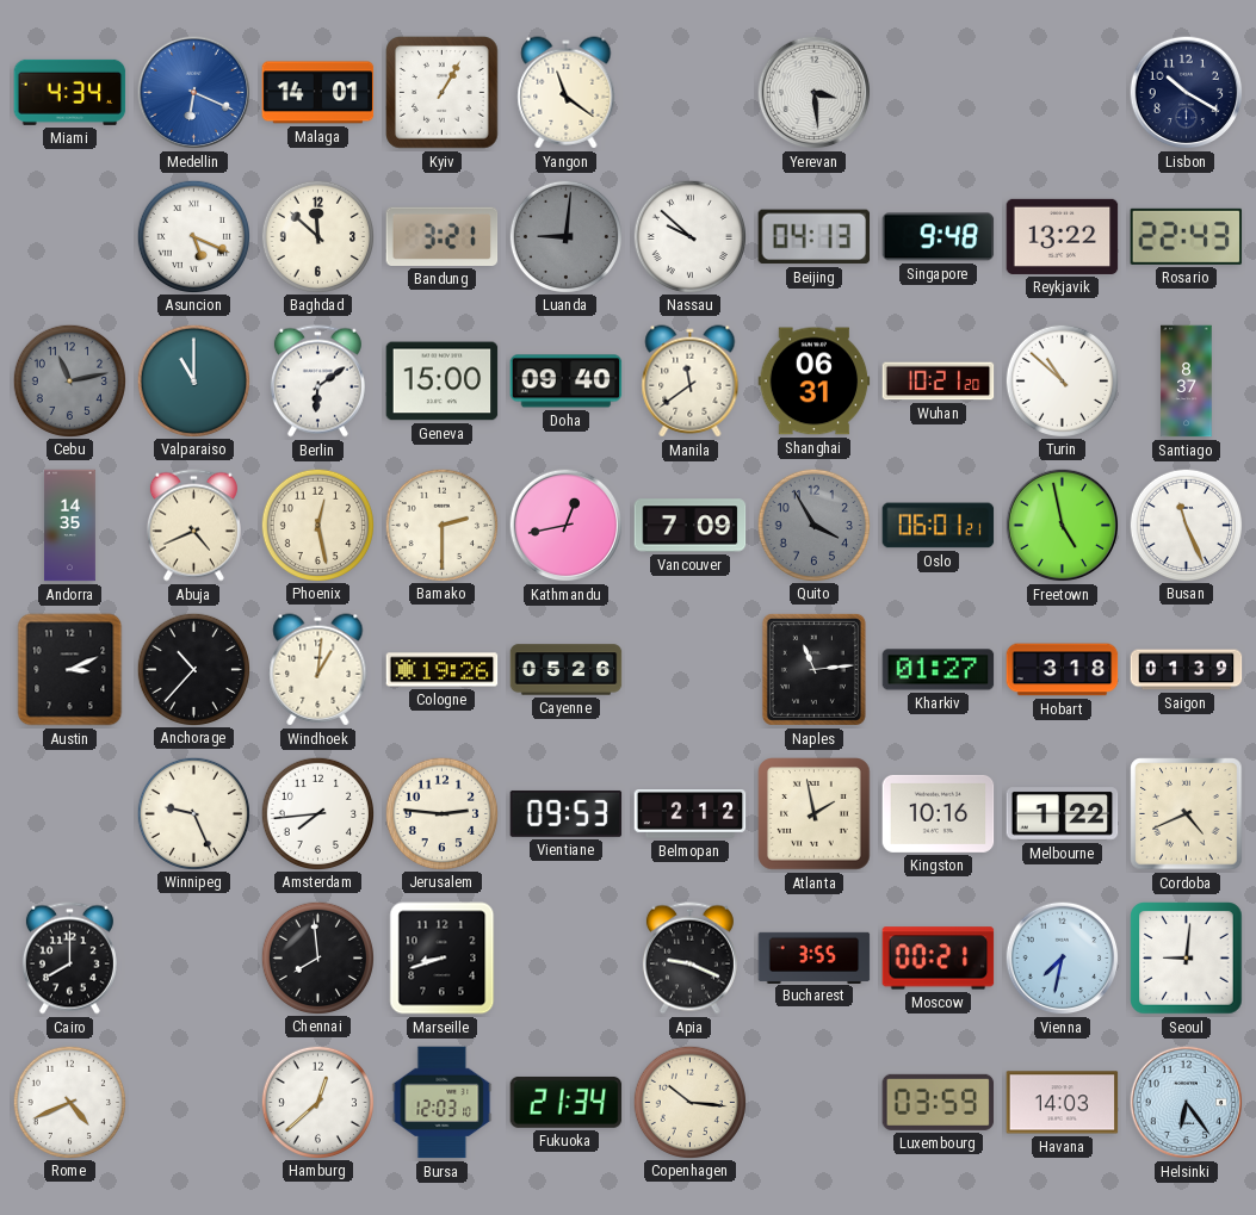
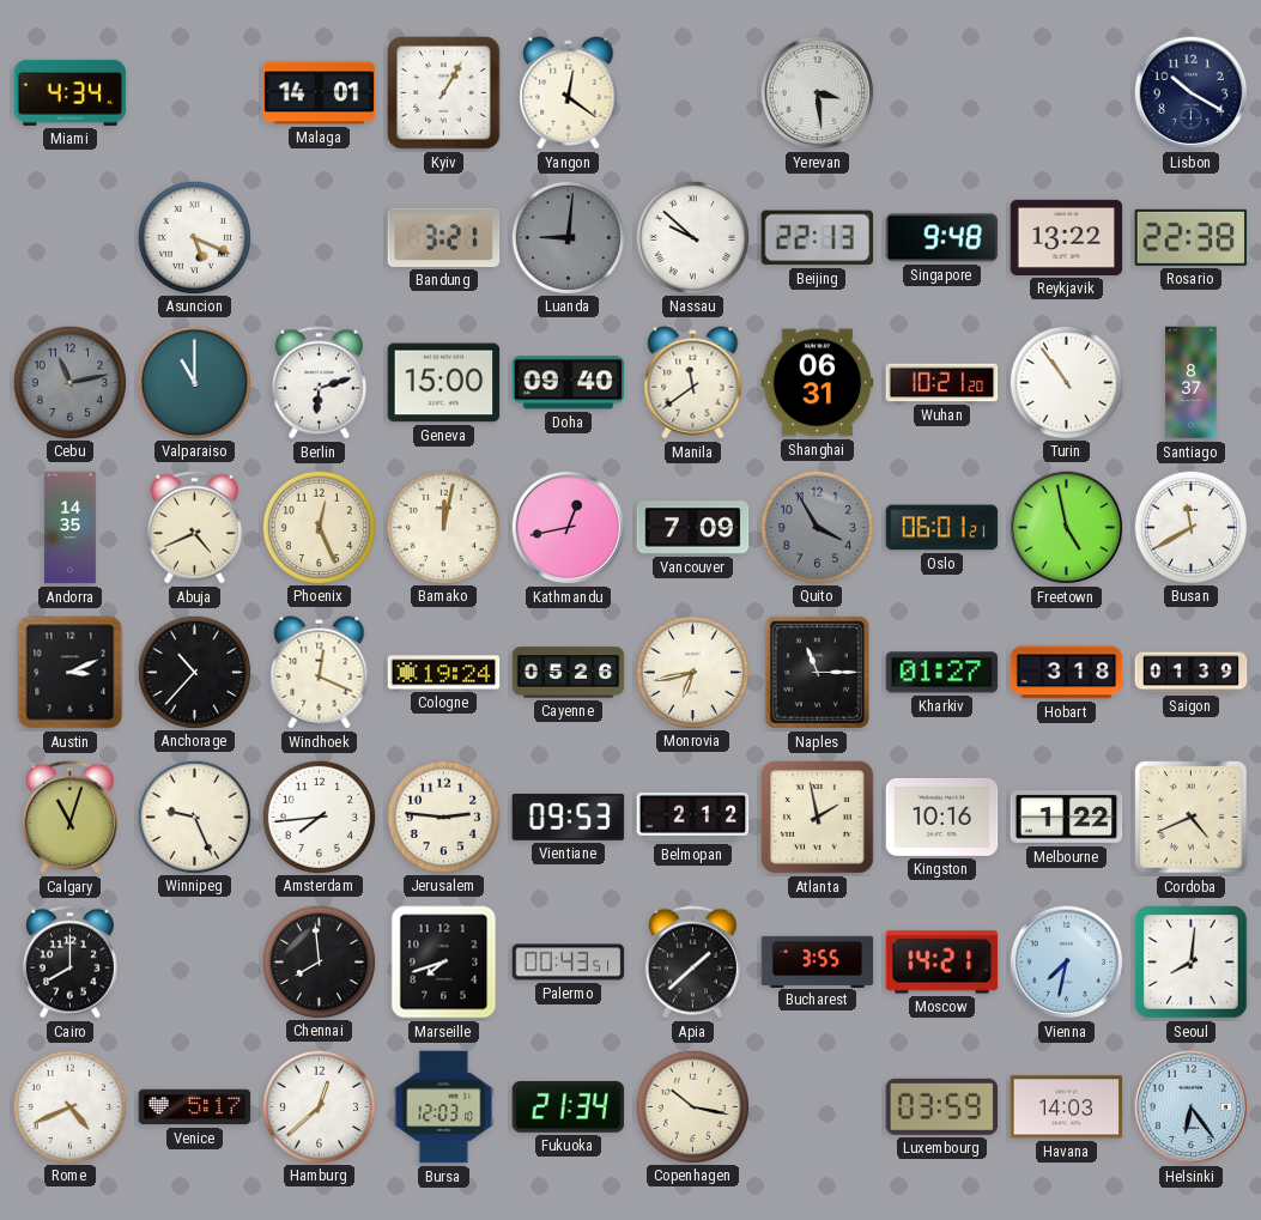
Medellin: 6:19 -> none (194, 93)
Yangon: 11:21 -> 12:21 (569, 93)
Baghdad: 11:52 -> none (317, 236)
Beijing: 04:13 -> 22:13 (818, 238)
Rosario: 22:43 -> 22:38 (1192, 237)
Berlin: 6:09 -> 6:12 (319, 383)
Turin: 10:52 -> 10:54 (1066, 382)
Phoenix: 12:28 -> 12:26 (319, 527)
Bamako: 2:30 -> 12:02 (443, 527)
Busan: 11:26 -> 11:40 (1190, 527)
Windhoek: 1:01 -> 12:19 (320, 673)
Cologne: 19:26 -> 19:24 (444, 673)
Monrovia: none -> 6:43 (692, 672)
Naples: 11:14 -> 11:15 (817, 672)
Calgary: none -> 11:03 (69, 818)
Marseille: 8:42 -> 7:42 (444, 963)
Palermo: none -> 00:43 (569, 963)
Apia: 9:19 -> 1:38 (692, 963)
Moscow: 00:21 -> 14:21 (942, 963)
Seoul: 9:01 -> 8:01 (1192, 963)
Venice: none -> 5:17 (195, 1107)
Copenhagen: 10:16 -> 10:17 (692, 1106)
